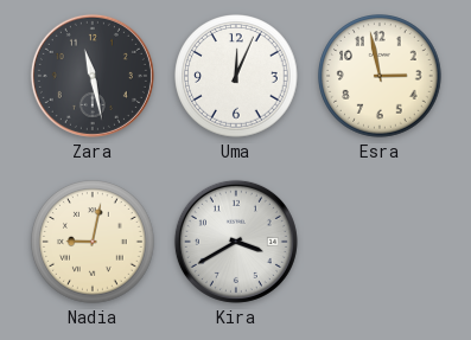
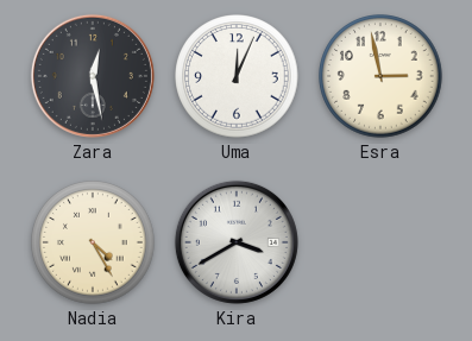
Zara: 11:28 -> 12:28 (93, 76)
Nadia: 9:02 -> 4:25 (93, 242)
